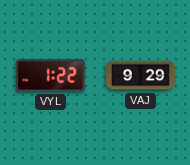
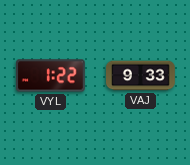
VAJ: 9:29 -> 9:33 (141, 76)
